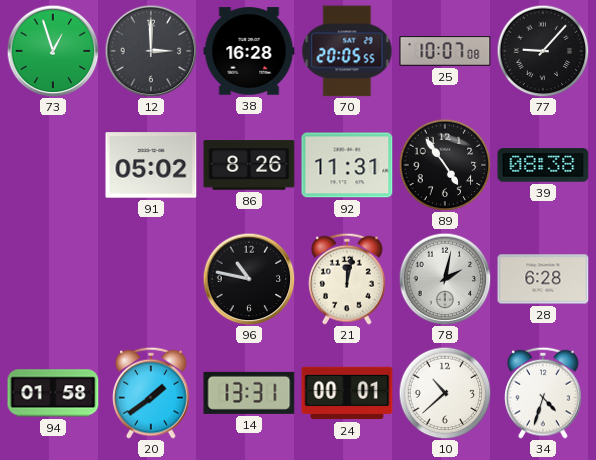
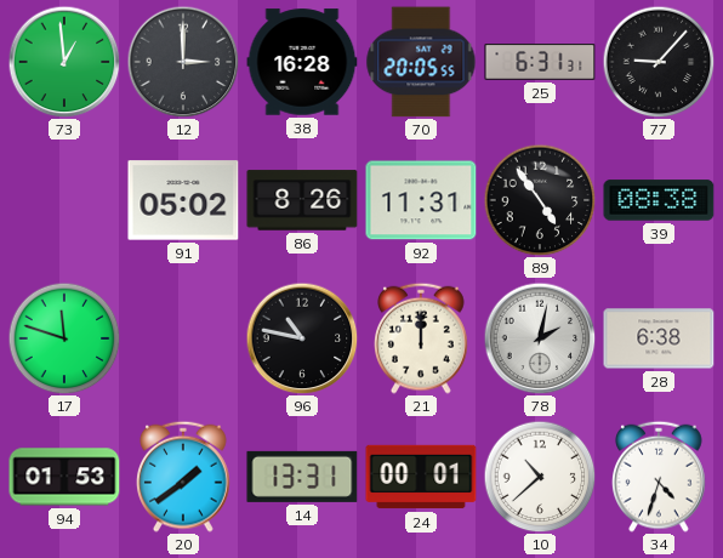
73: 12:57 -> 12:59 (64, 62)
25: 10:07 -> 6:31 (540, 62)
17: none -> 11:48 (64, 338)
21: 12:02 -> 12:00 (422, 338)
28: 6:28 -> 6:38 (659, 338)
94: 01:58 -> 01:53 (64, 477)
